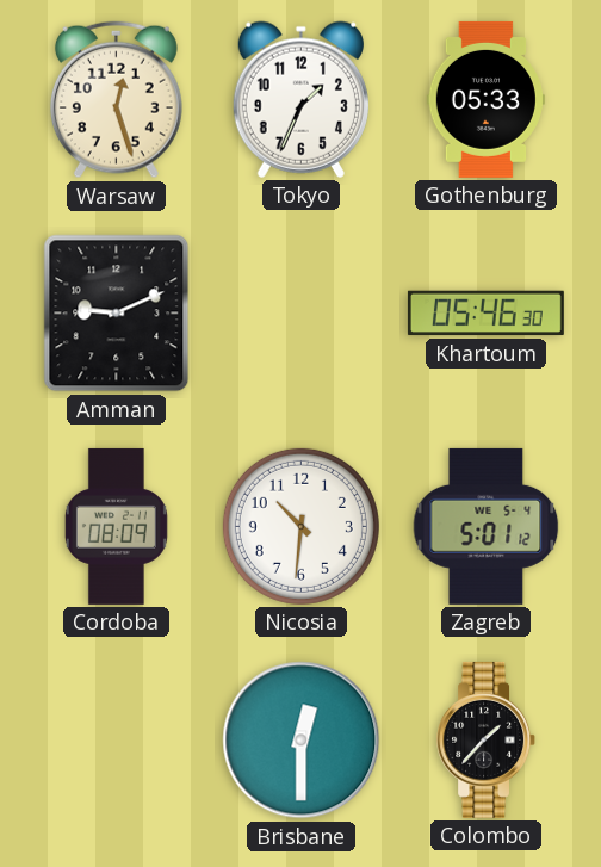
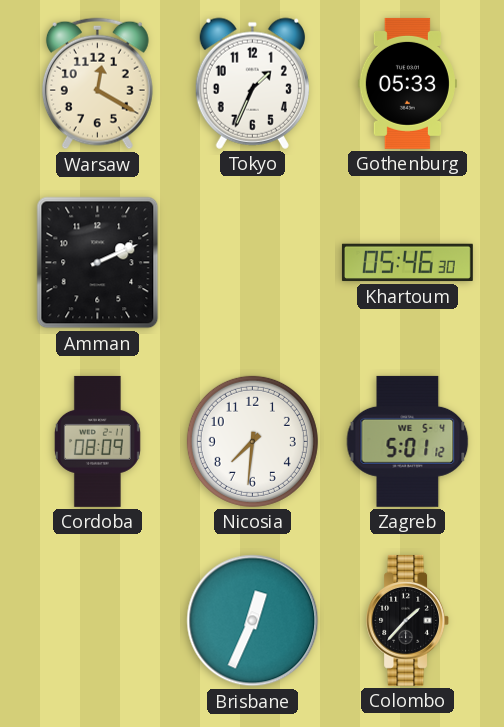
Warsaw: 12:27 -> 12:20 (97, 84)
Amman: 9:11 -> 2:11 (98, 263)
Nicosia: 10:31 -> 7:31 (252, 441)
Brisbane: 12:30 -> 12:34 (253, 621)
